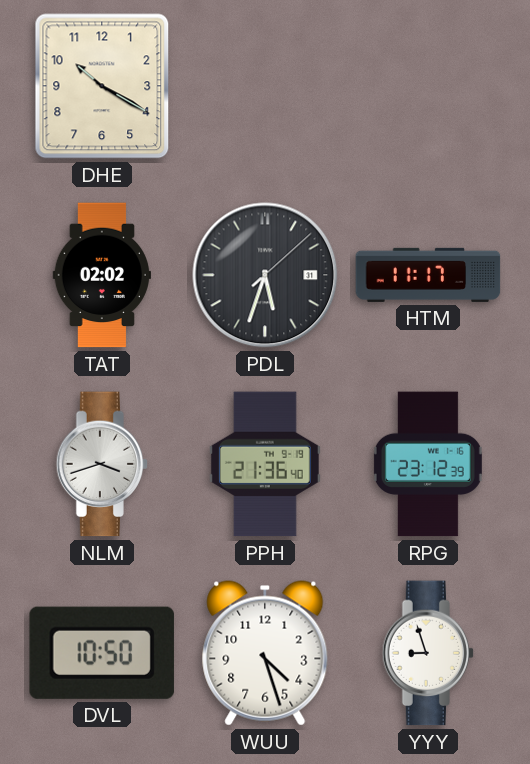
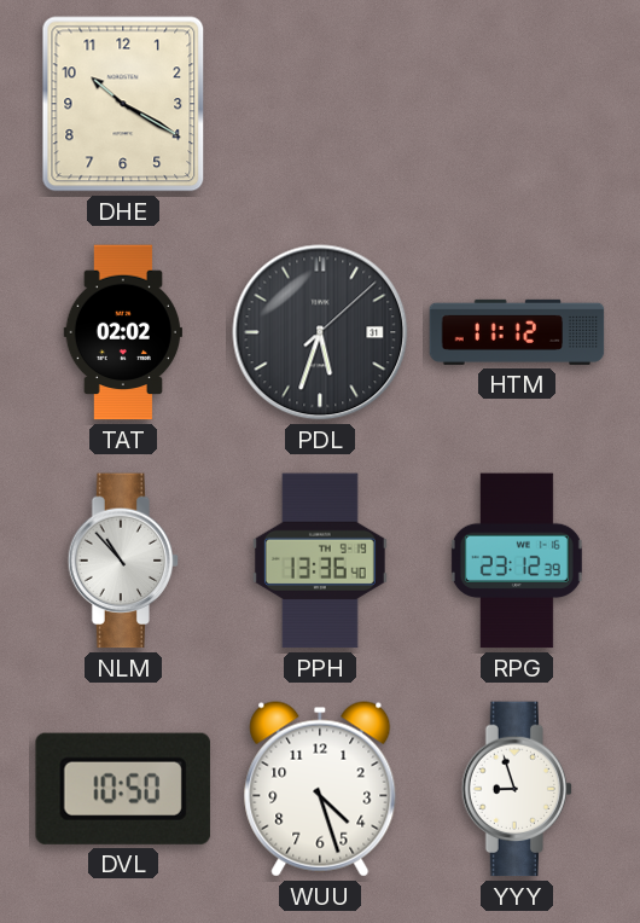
HTM: 11:17 -> 11:12 (517, 332)
NLM: 3:42 -> 10:53 (123, 561)
PPH: 21:36 -> 13:36 (320, 561)
